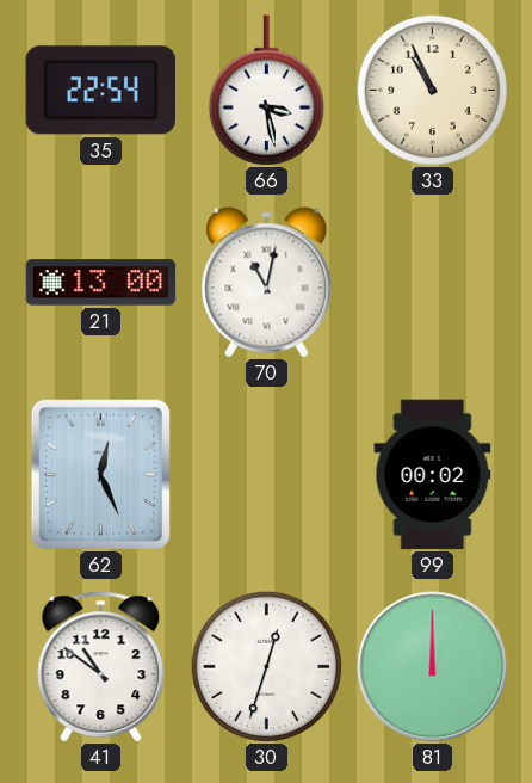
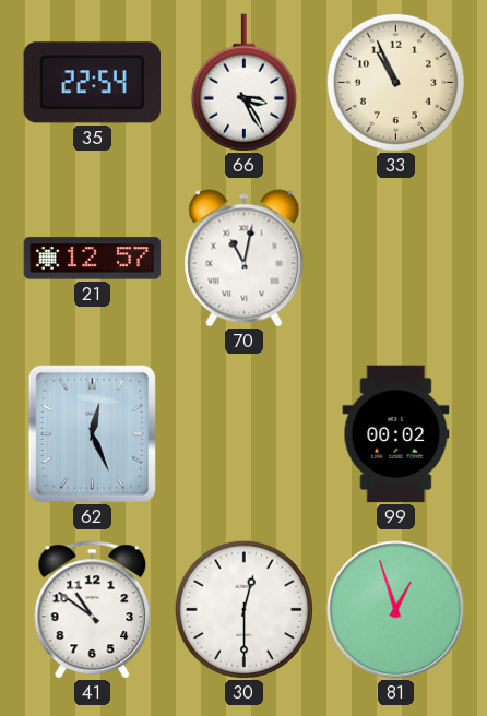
66: 3:28 -> 3:25 (243, 83)
21: 13:00 -> 12:57 (93, 259)
30: 12:33 -> 12:30 (243, 609)
81: 12:00 -> 12:57 (396, 610)
